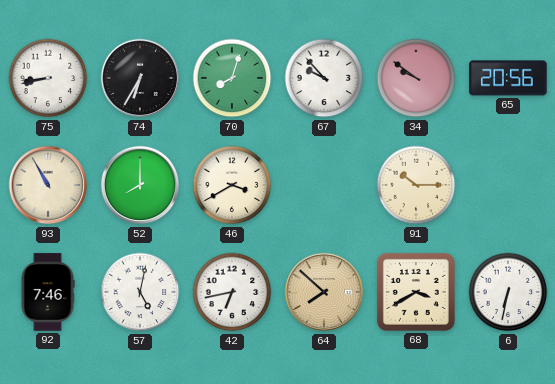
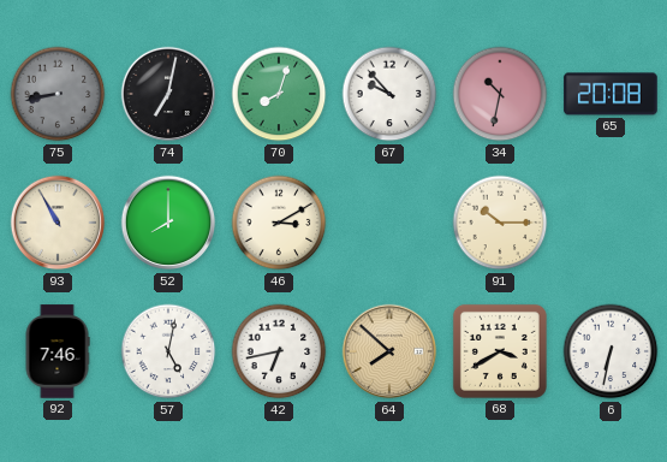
75 dial: white -> grey (58, 94)
74: 6:35 -> 7:02 (168, 94)
34: 9:51 -> 10:32 (500, 94)
65: 20:56 -> 20:08 (611, 94)
46: 3:40 -> 3:10 (279, 223)
